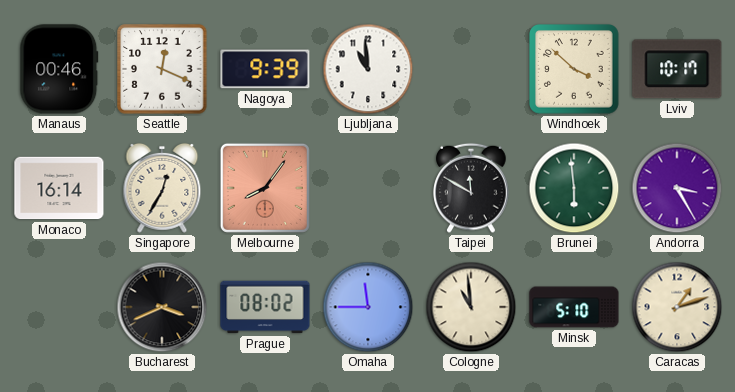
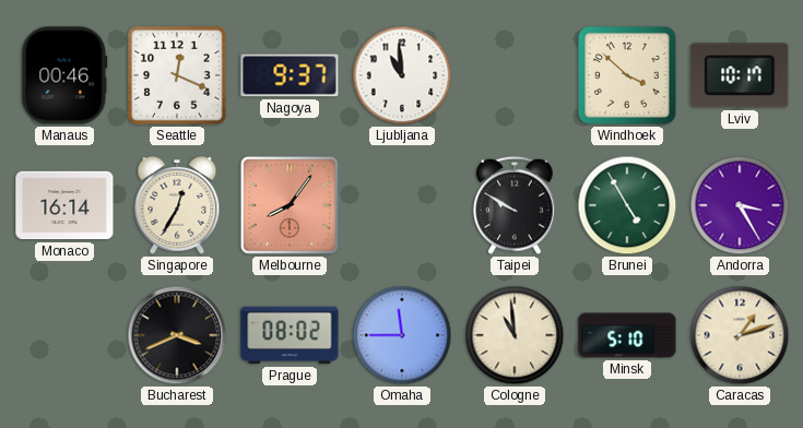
Nagoya: 9:39 -> 9:37 (290, 75)
Taipei: 11:50 -> 9:50 (515, 205)
Brunei: 5:59 -> 4:55 (627, 205)
